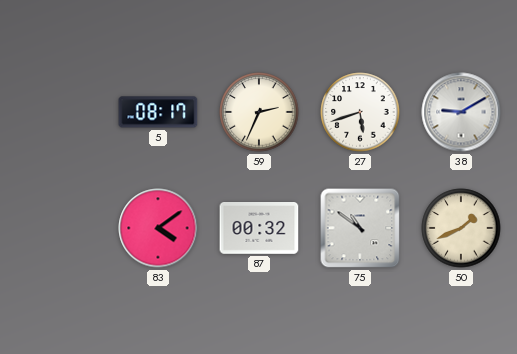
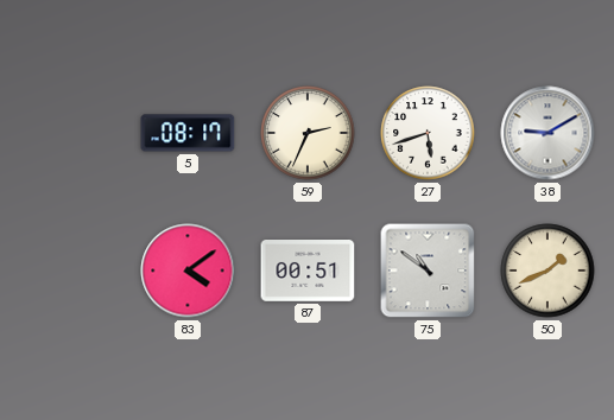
87: 00:32 -> 00:51 (308, 272)
